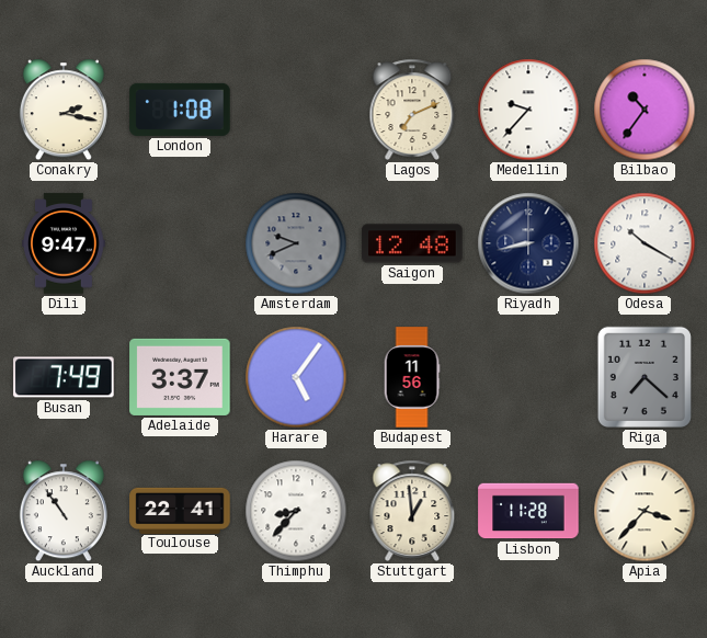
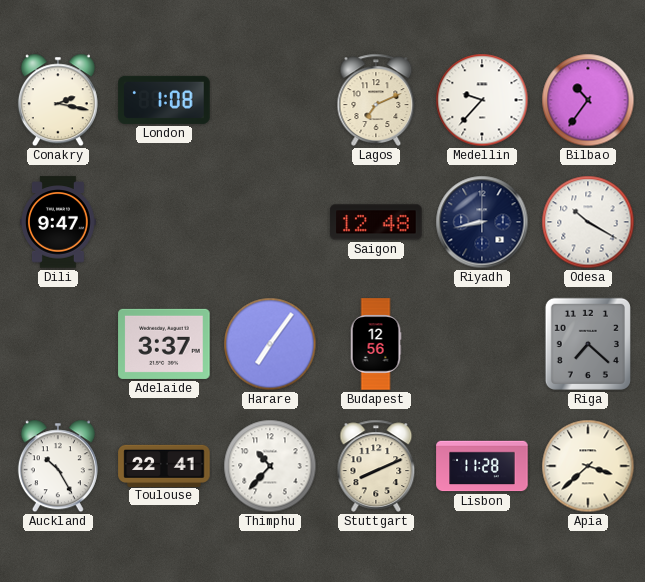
Amsterdam: 9:41 -> none (296, 243)
Busan: 7:49 -> none (64, 377)
Harare: 5:06 -> 7:06 (270, 344)
Budapest: 11:56 -> 12:56 (376, 344)
Auckland: 10:54 -> 10:25 (58, 466)
Thimphu: 8:37 -> 10:37 (270, 466)
Stuttgart: 12:59 -> 8:11 (376, 466)
Apia: 3:37 -> 3:38 (588, 466)
